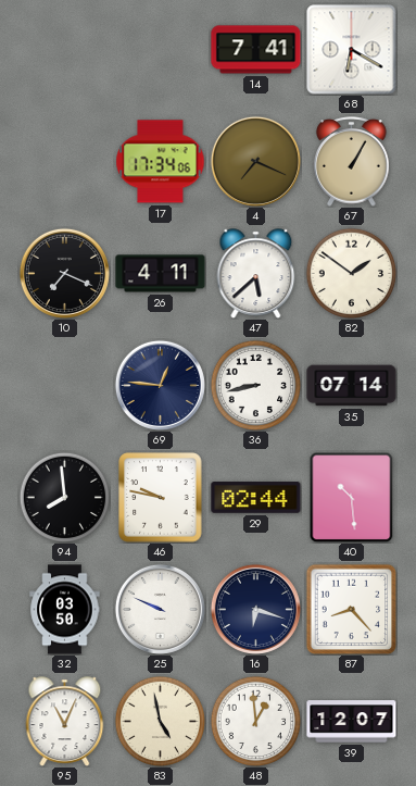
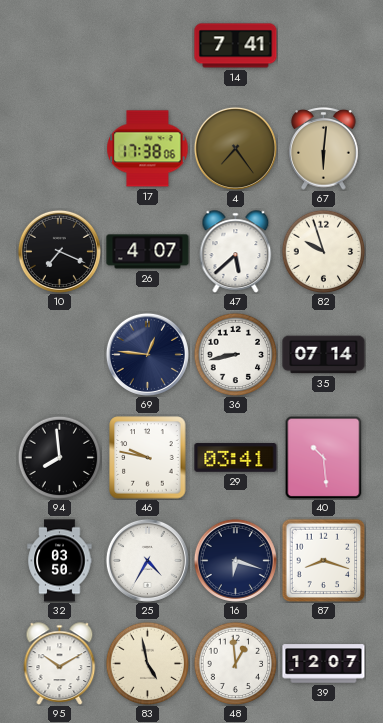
68: 6:20 -> none (352, 50)
17: 17:34 -> 17:38 (148, 149)
4: 7:19 -> 7:24 (235, 148)
67: 1:05 -> 6:01 (324, 149)
26: 4:11 -> 4:07 (148, 252)
82: 1:51 -> 9:57 (323, 251)
29: 02:44 -> 03:41 (236, 458)
25: 9:49 -> 4:35 (147, 560)
87: 8:23 -> 8:18 (323, 560)
95: 11:04 -> 10:10 (60, 664)
